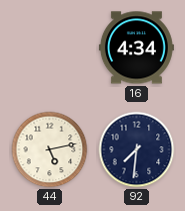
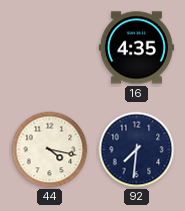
16: 4:34 -> 4:35 (136, 48)
44: 5:13 -> 4:17 (50, 150)
